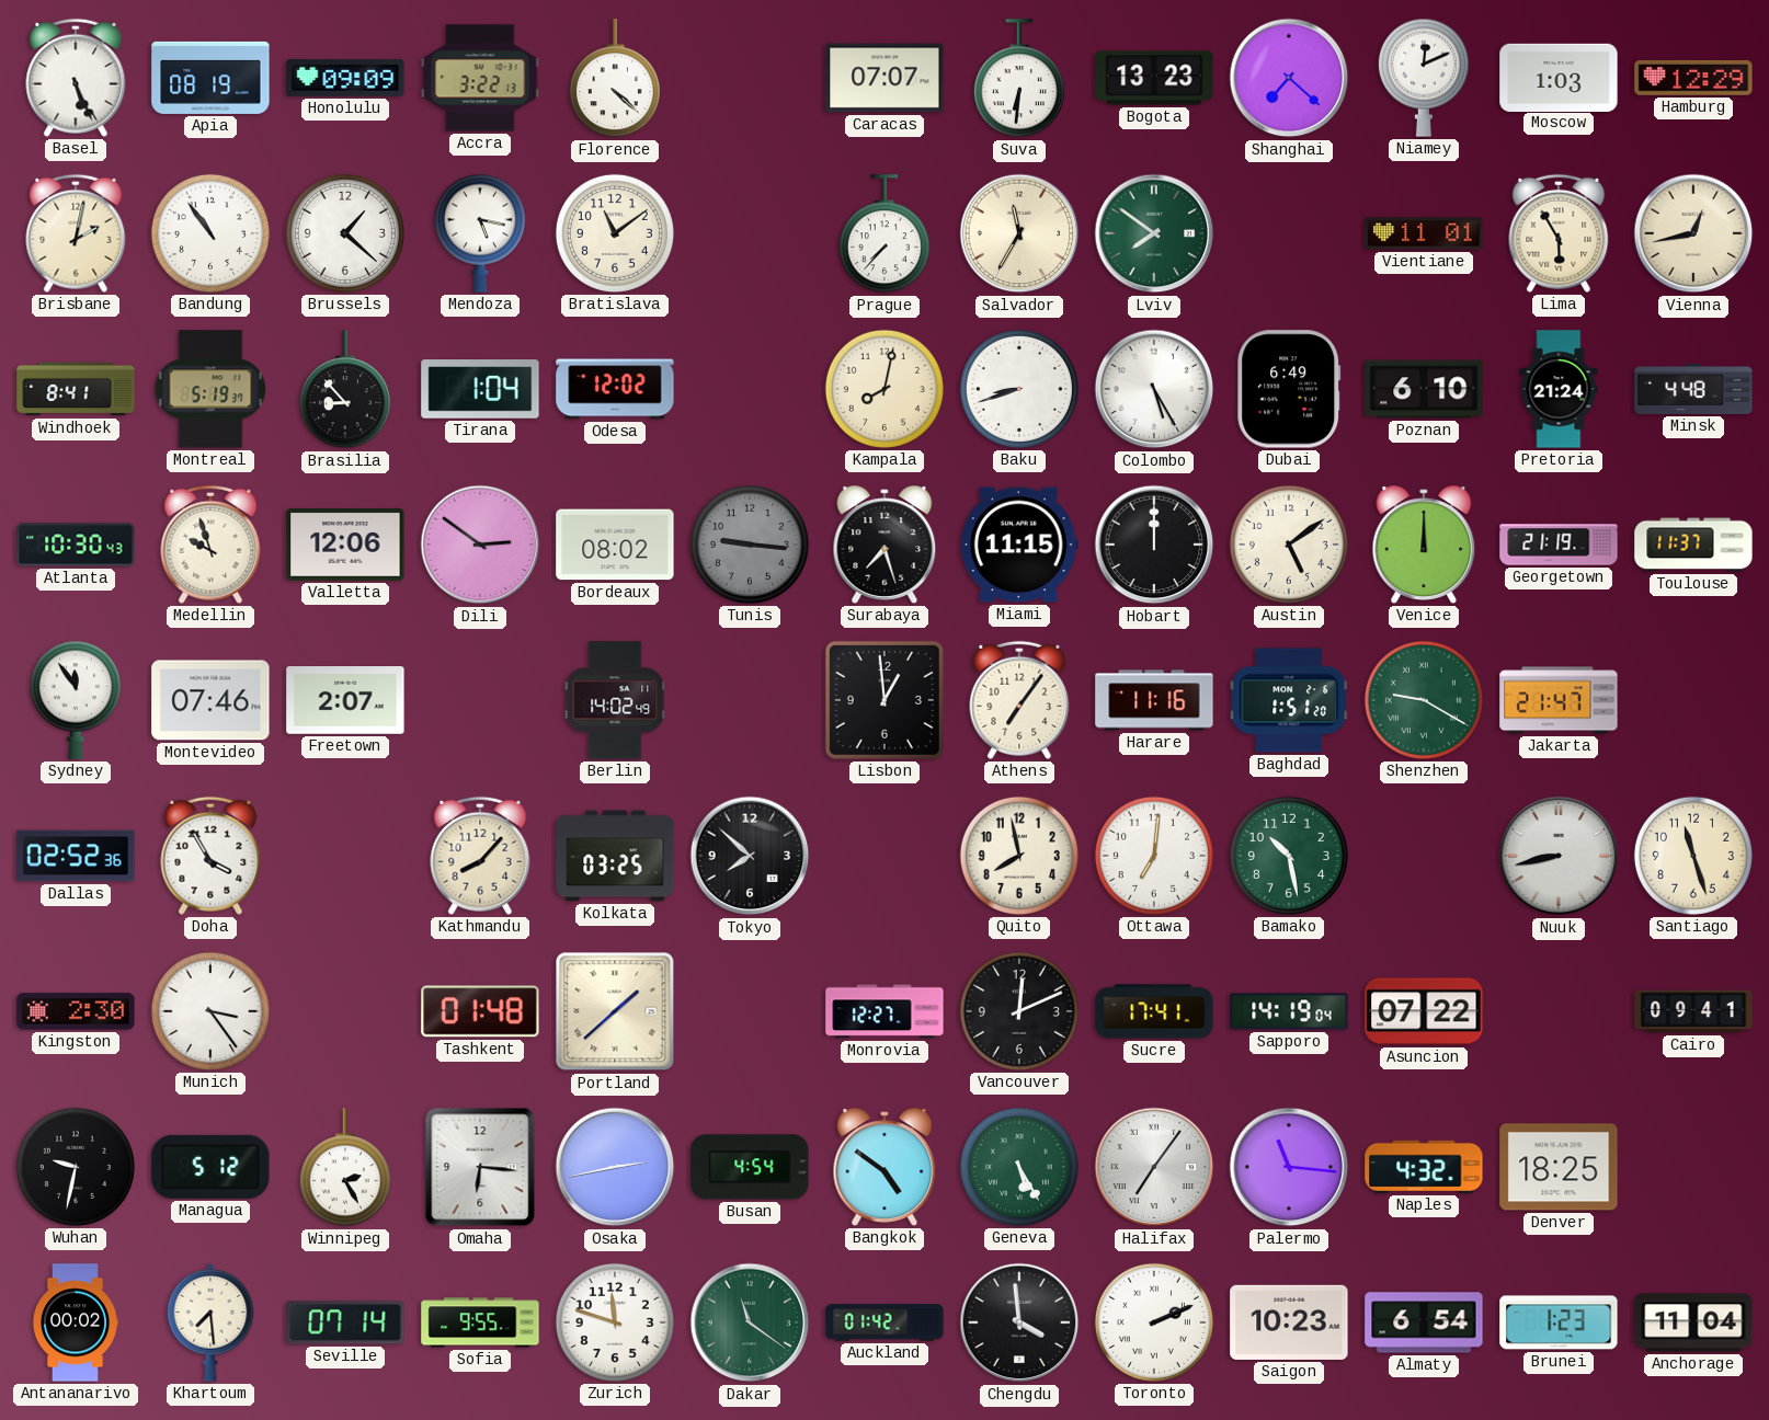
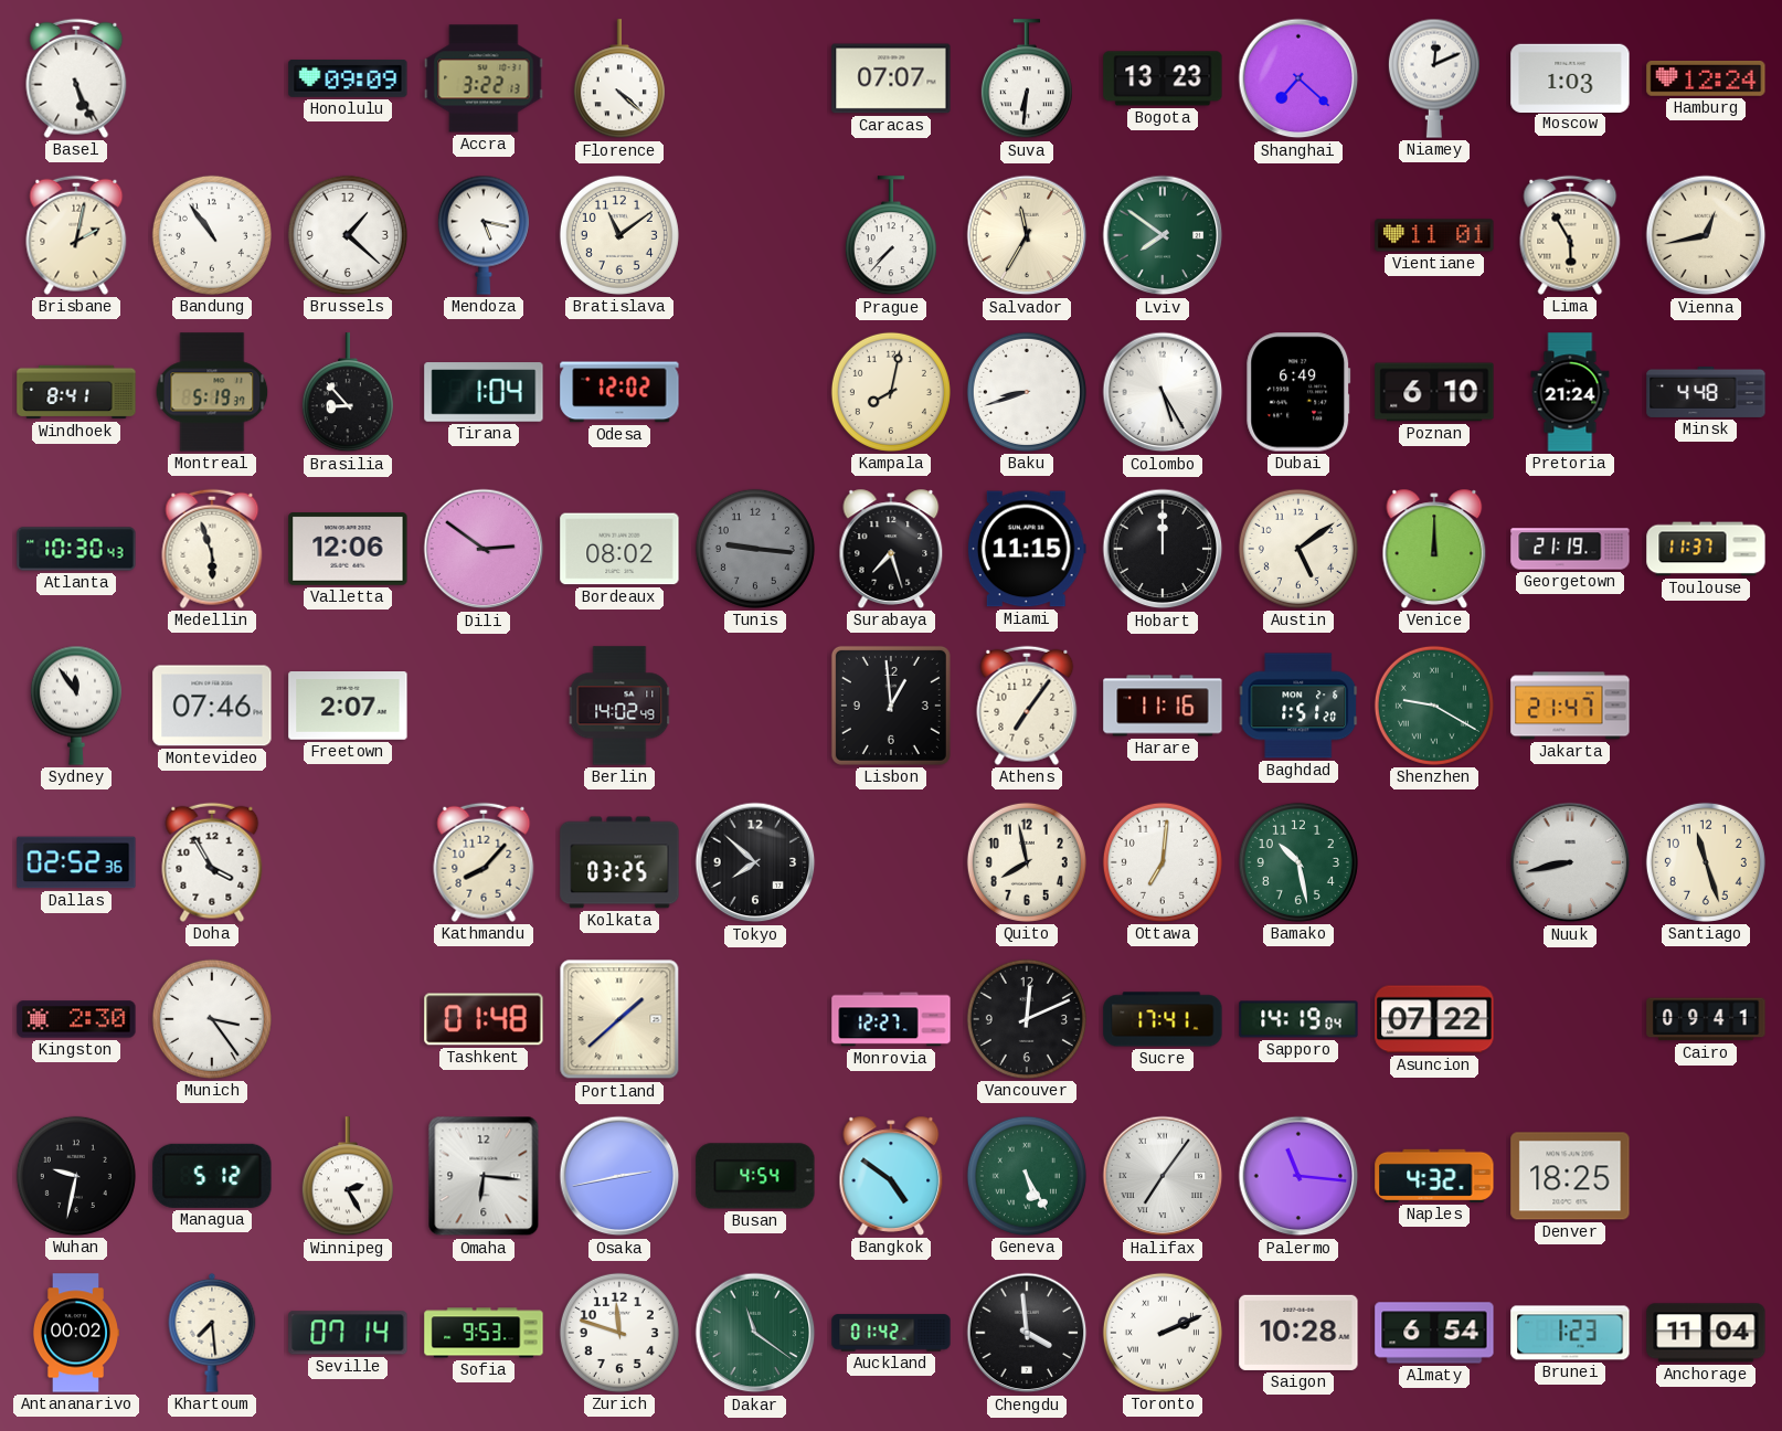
Apia: 08:19 -> none (210, 78)
Hamburg: 12:29 -> 12:24 (1706, 78)
Medellin: 9:57 -> 5:57 (212, 549)
Sofia: 9:55 -> 9:53 (484, 1333)
Saigon: 10:23 -> 10:28 (1298, 1333)
